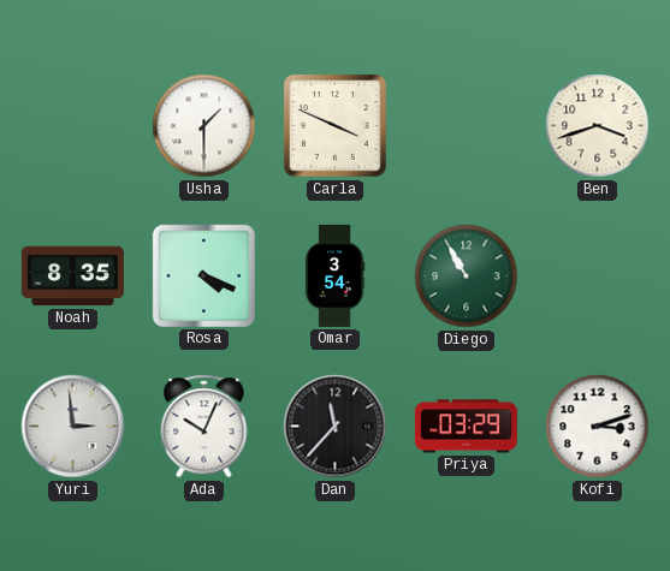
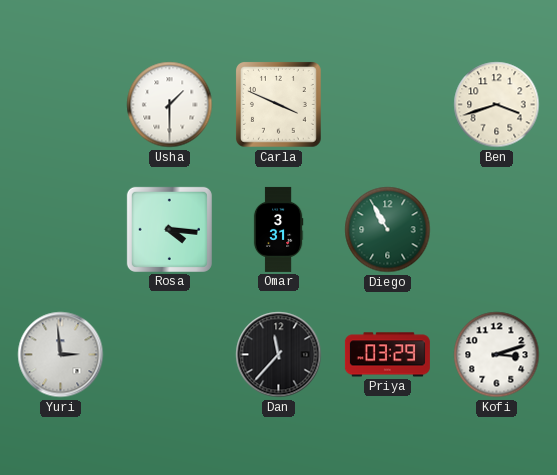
Noah: 8:35 -> none (72, 276)
Rosa: 4:19 -> 4:16 (169, 229)
Omar: 3:54 -> 3:31 (278, 229)
Ada: 10:04 -> none (204, 427)
